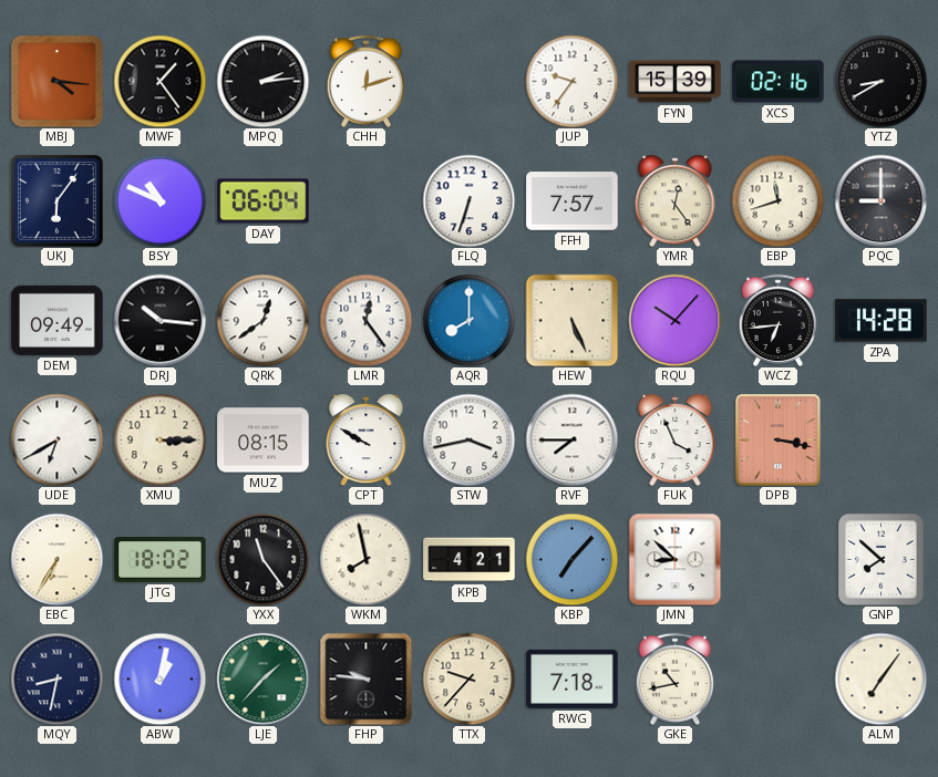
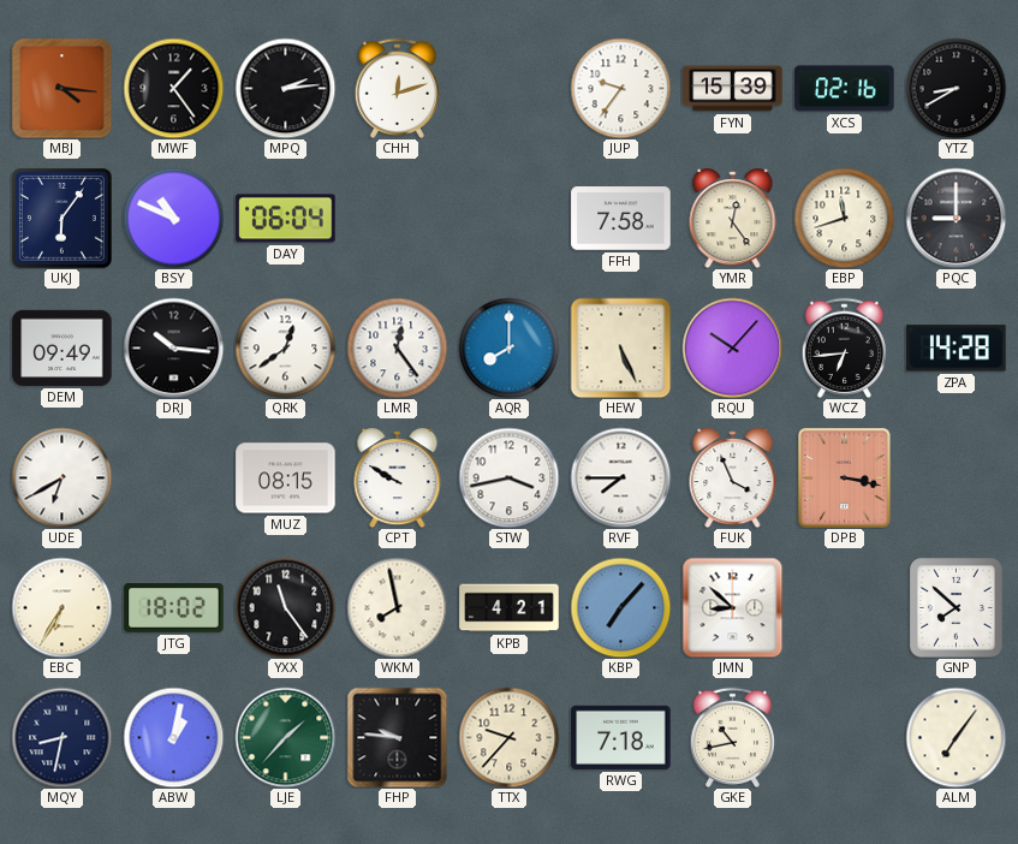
FLQ: 6:33 -> none (468, 200)
FFH: 7:57 -> 7:58 (621, 219)
XMU: 3:15 -> none (159, 439)
